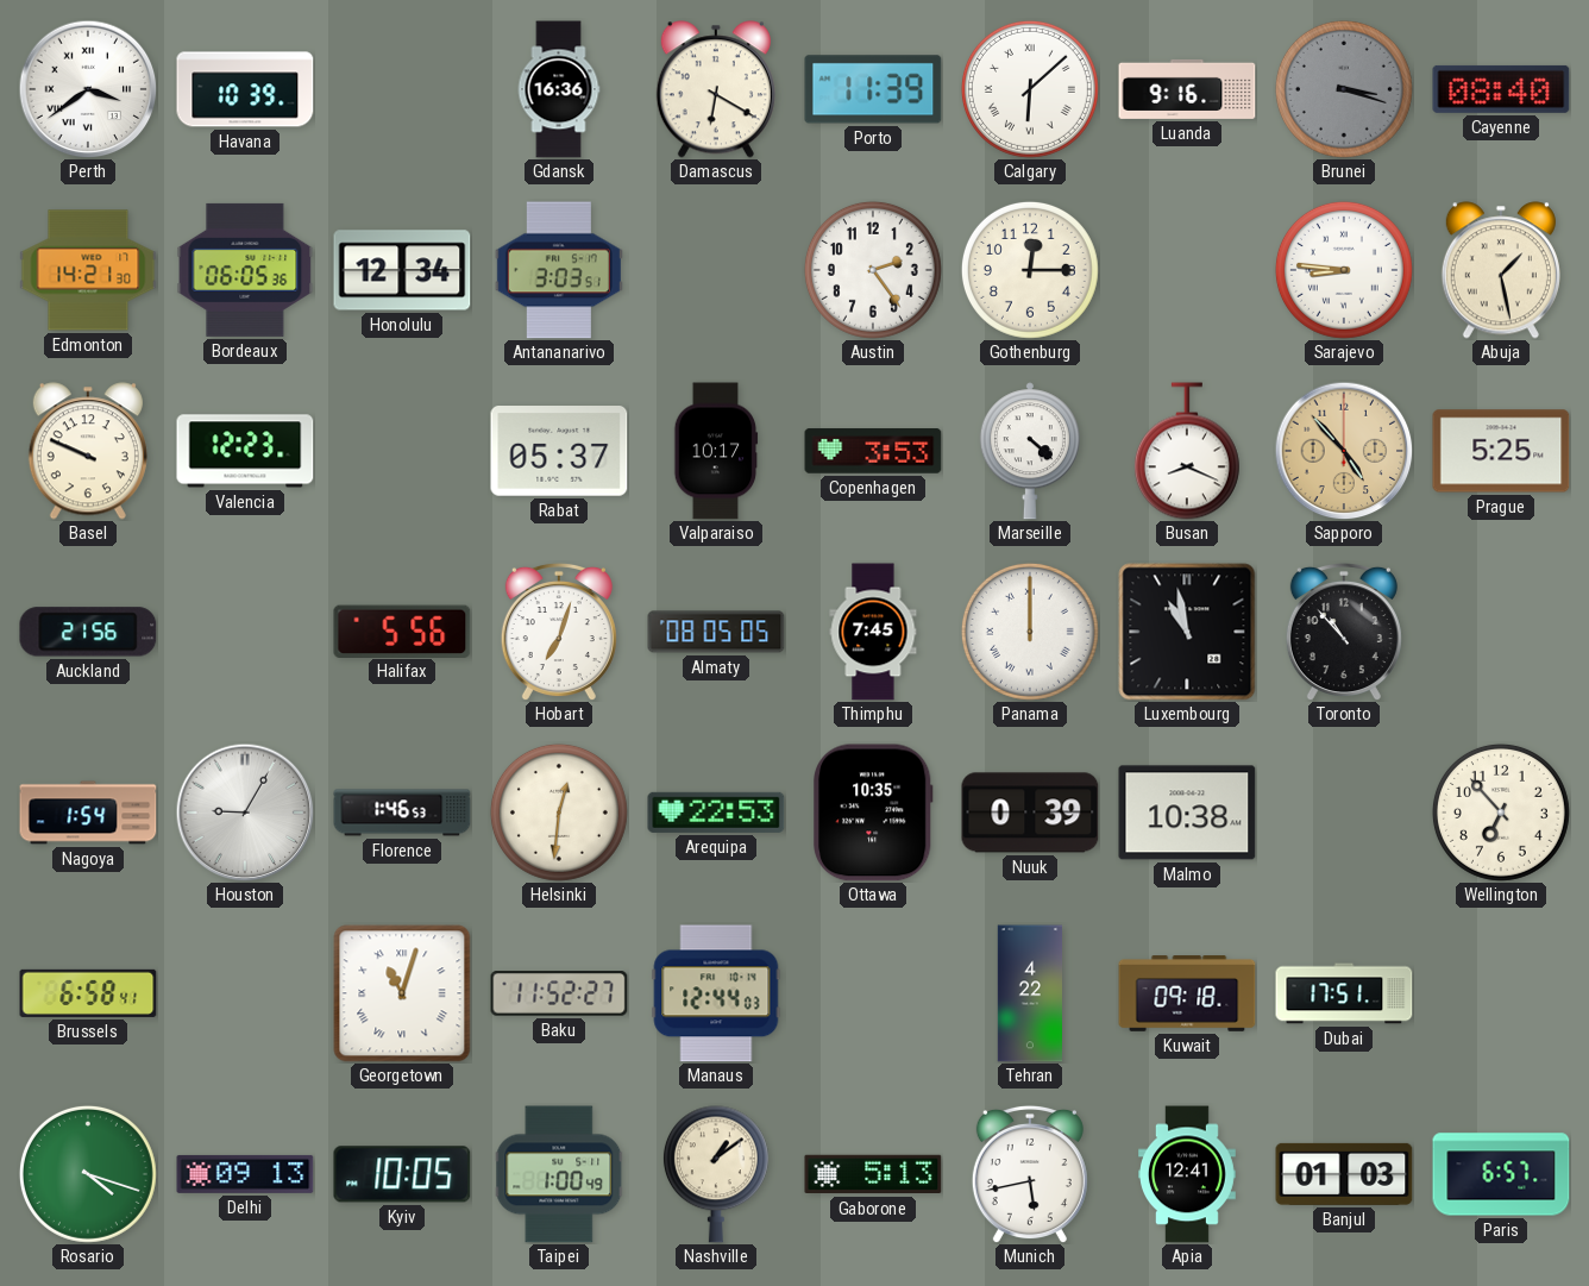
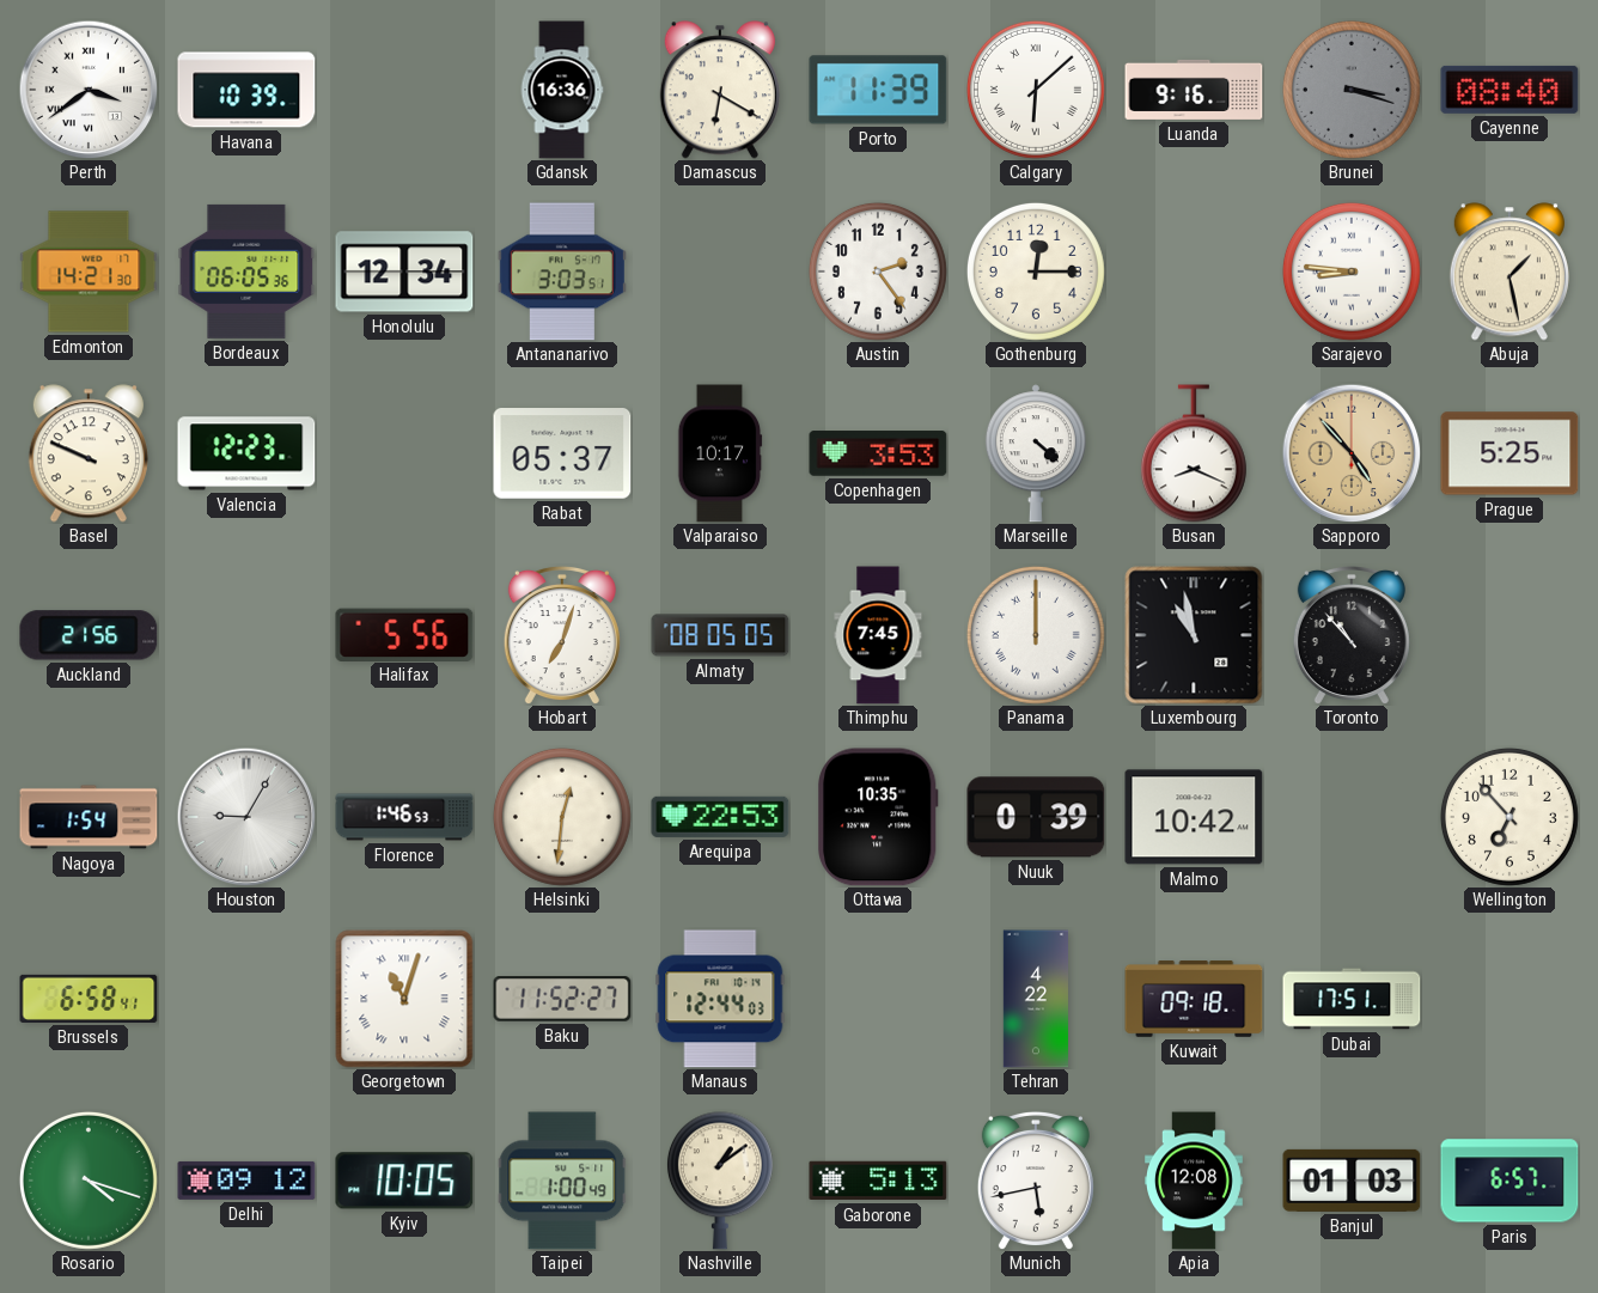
Malmo: 10:38 -> 10:42 (1194, 817)
Delhi: 09:13 -> 09:12 (246, 1181)
Apia: 12:41 -> 12:08 (1195, 1181)
